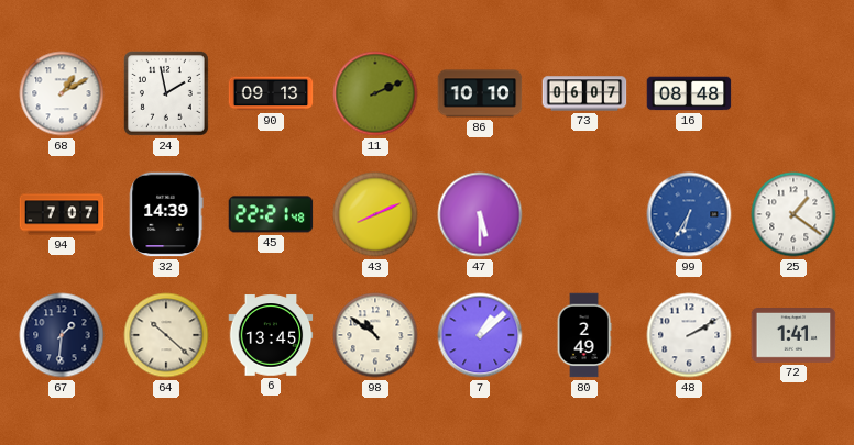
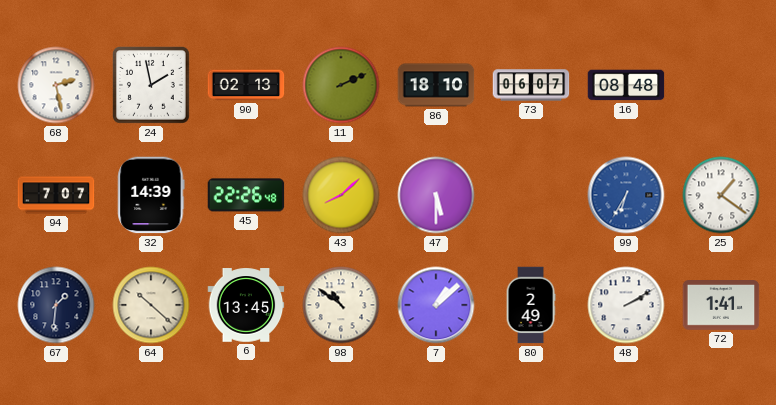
68: 1:10 -> 2:28 (56, 85)
90: 09:13 -> 02:13 (246, 85)
86: 10:10 -> 18:10 (436, 85)
45: 22:21 -> 22:26 (246, 195)
43: 8:11 -> 8:08 (341, 195)
